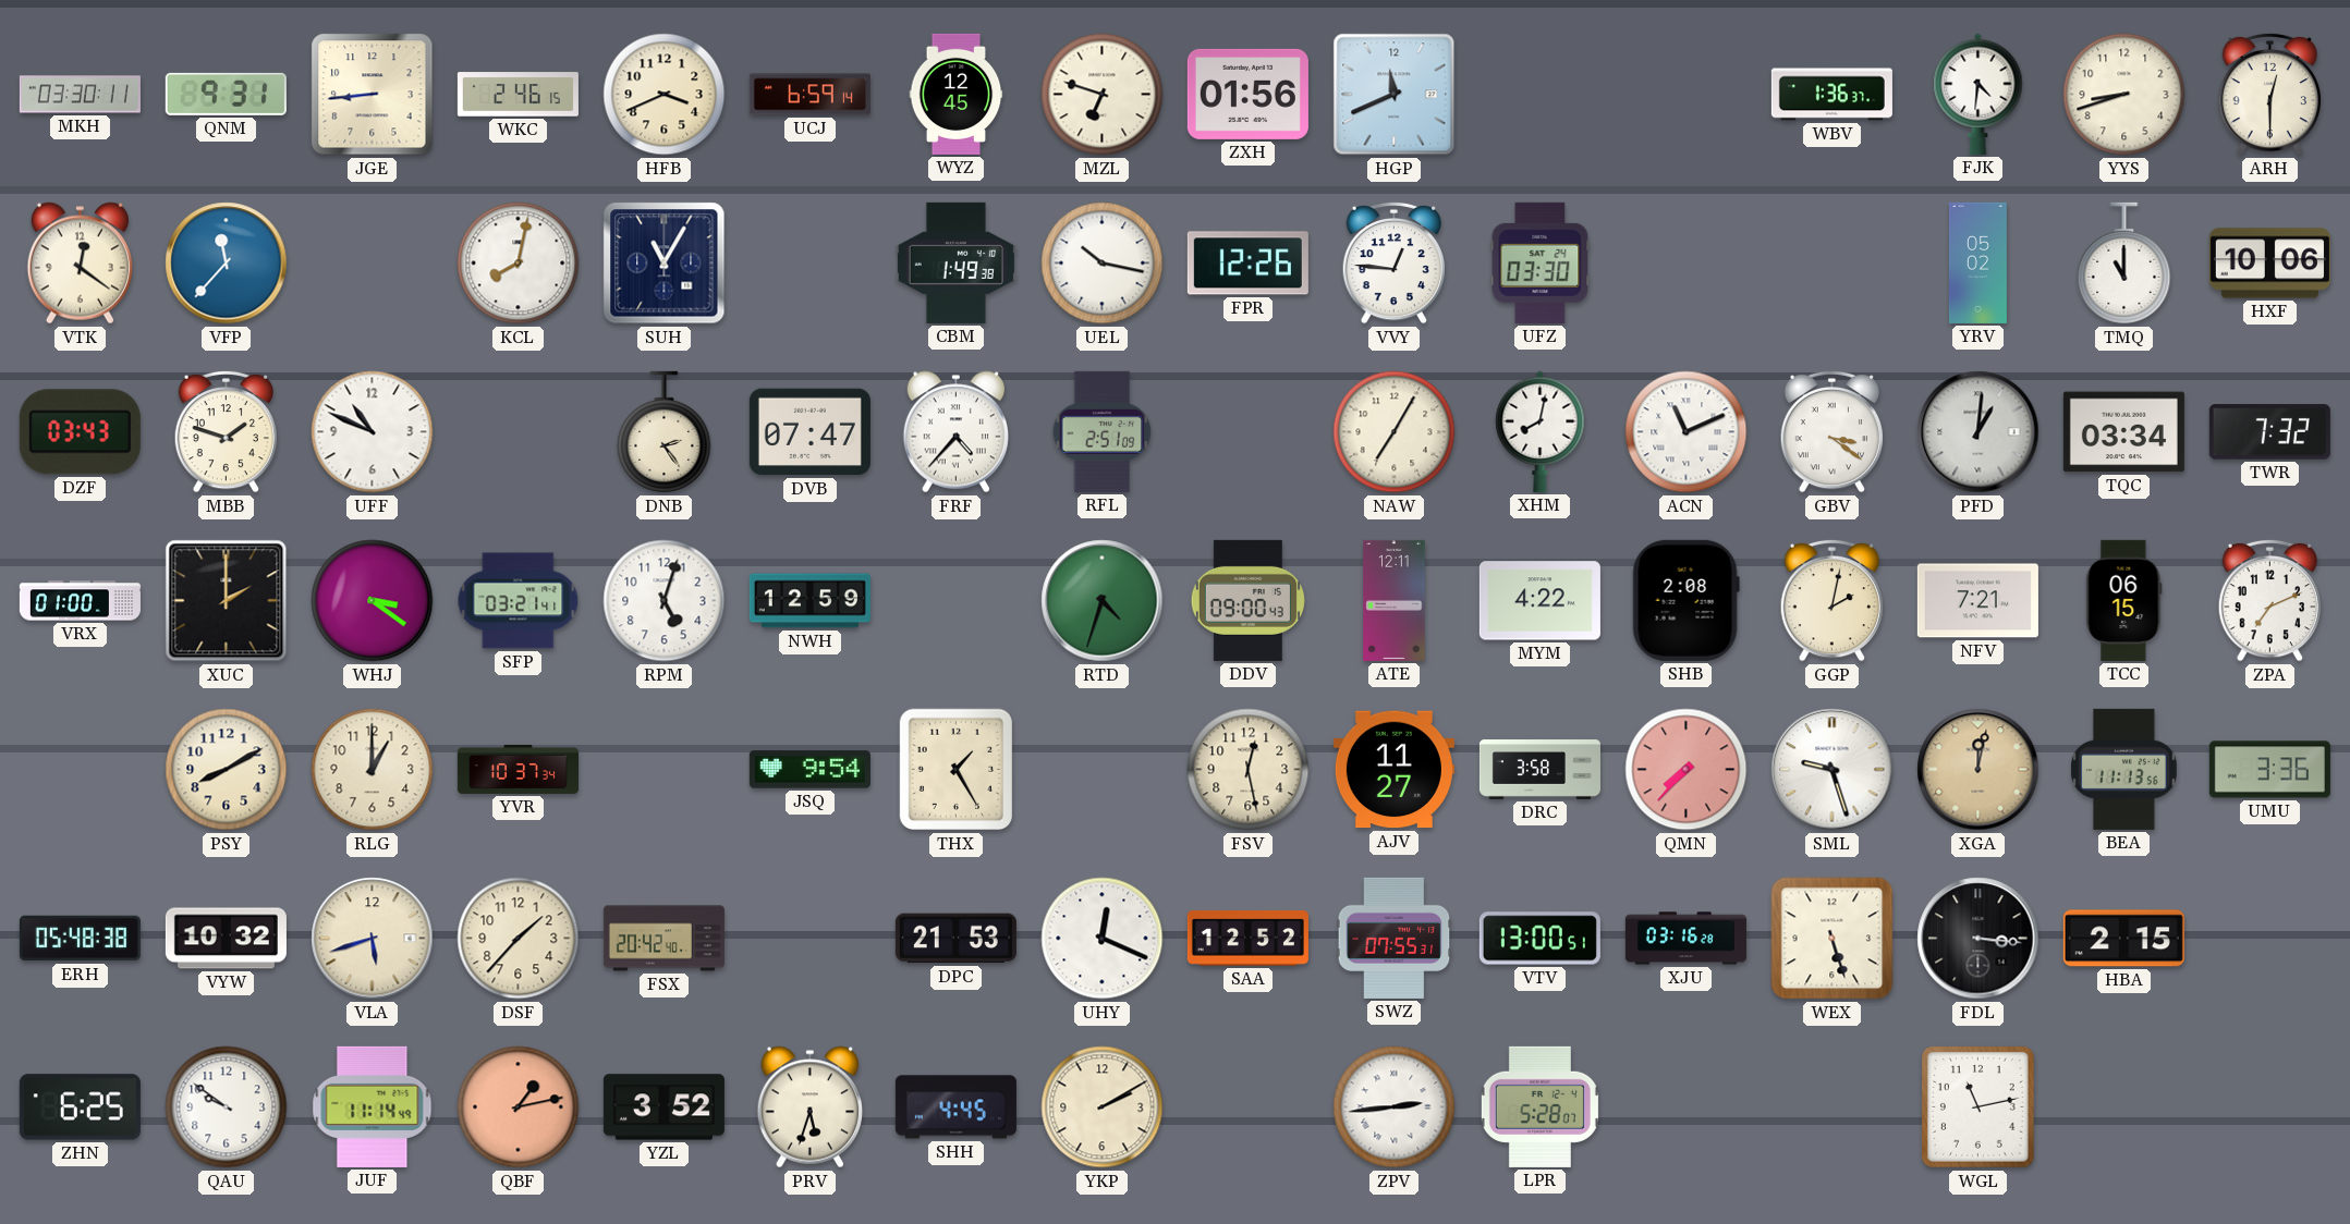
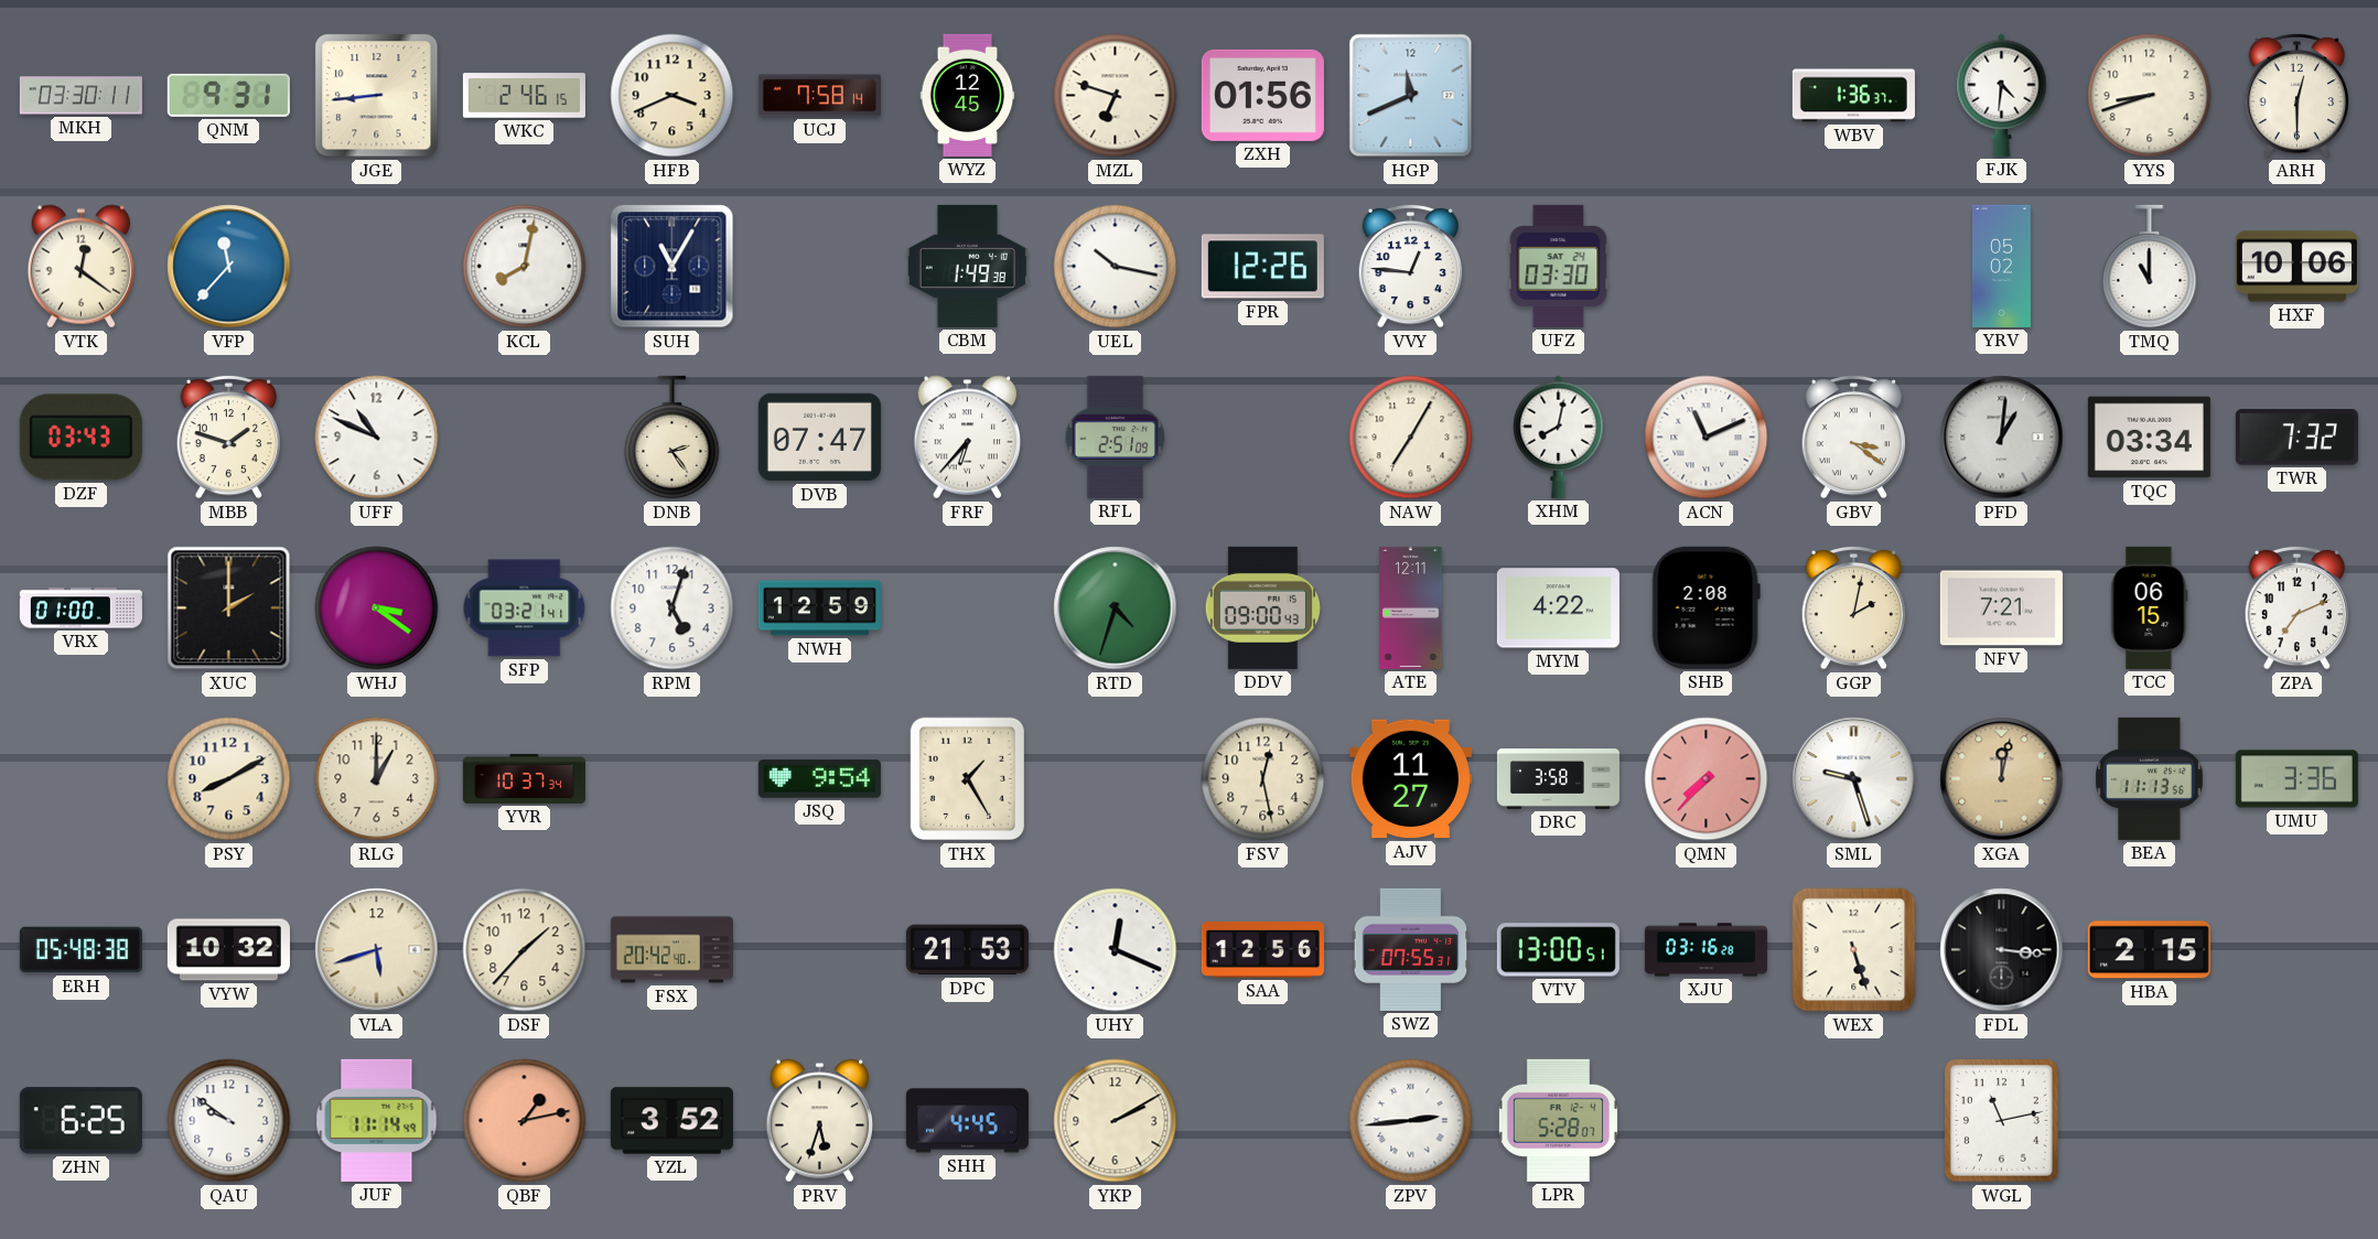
UCJ: 6:59 -> 7:58 (819, 96)
FRF: 4:37 -> 6:37 (967, 438)
SAA: 12:52 -> 12:56 (1262, 949)
